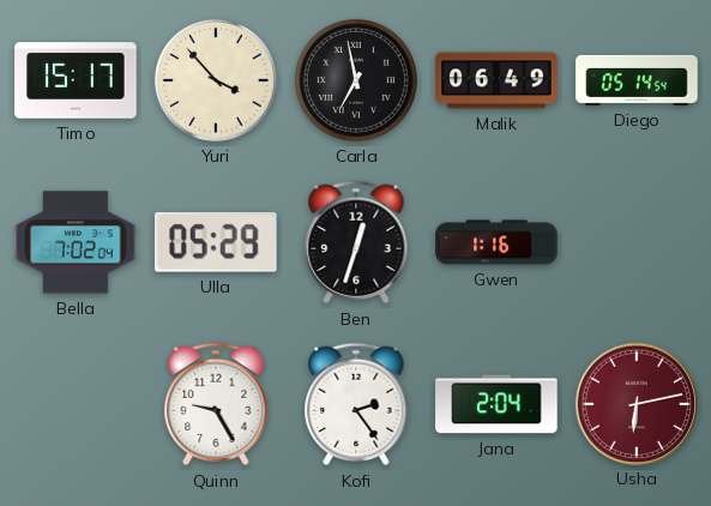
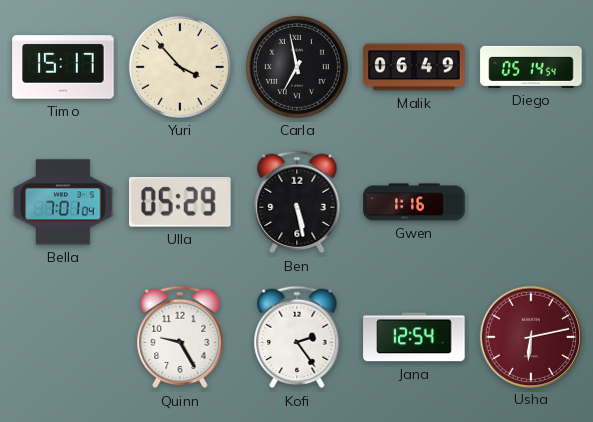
Bella: 7:02 -> 7:01 (63, 202)
Ben: 12:33 -> 5:28 (297, 202)
Jana: 2:04 -> 12:54 (414, 337)
